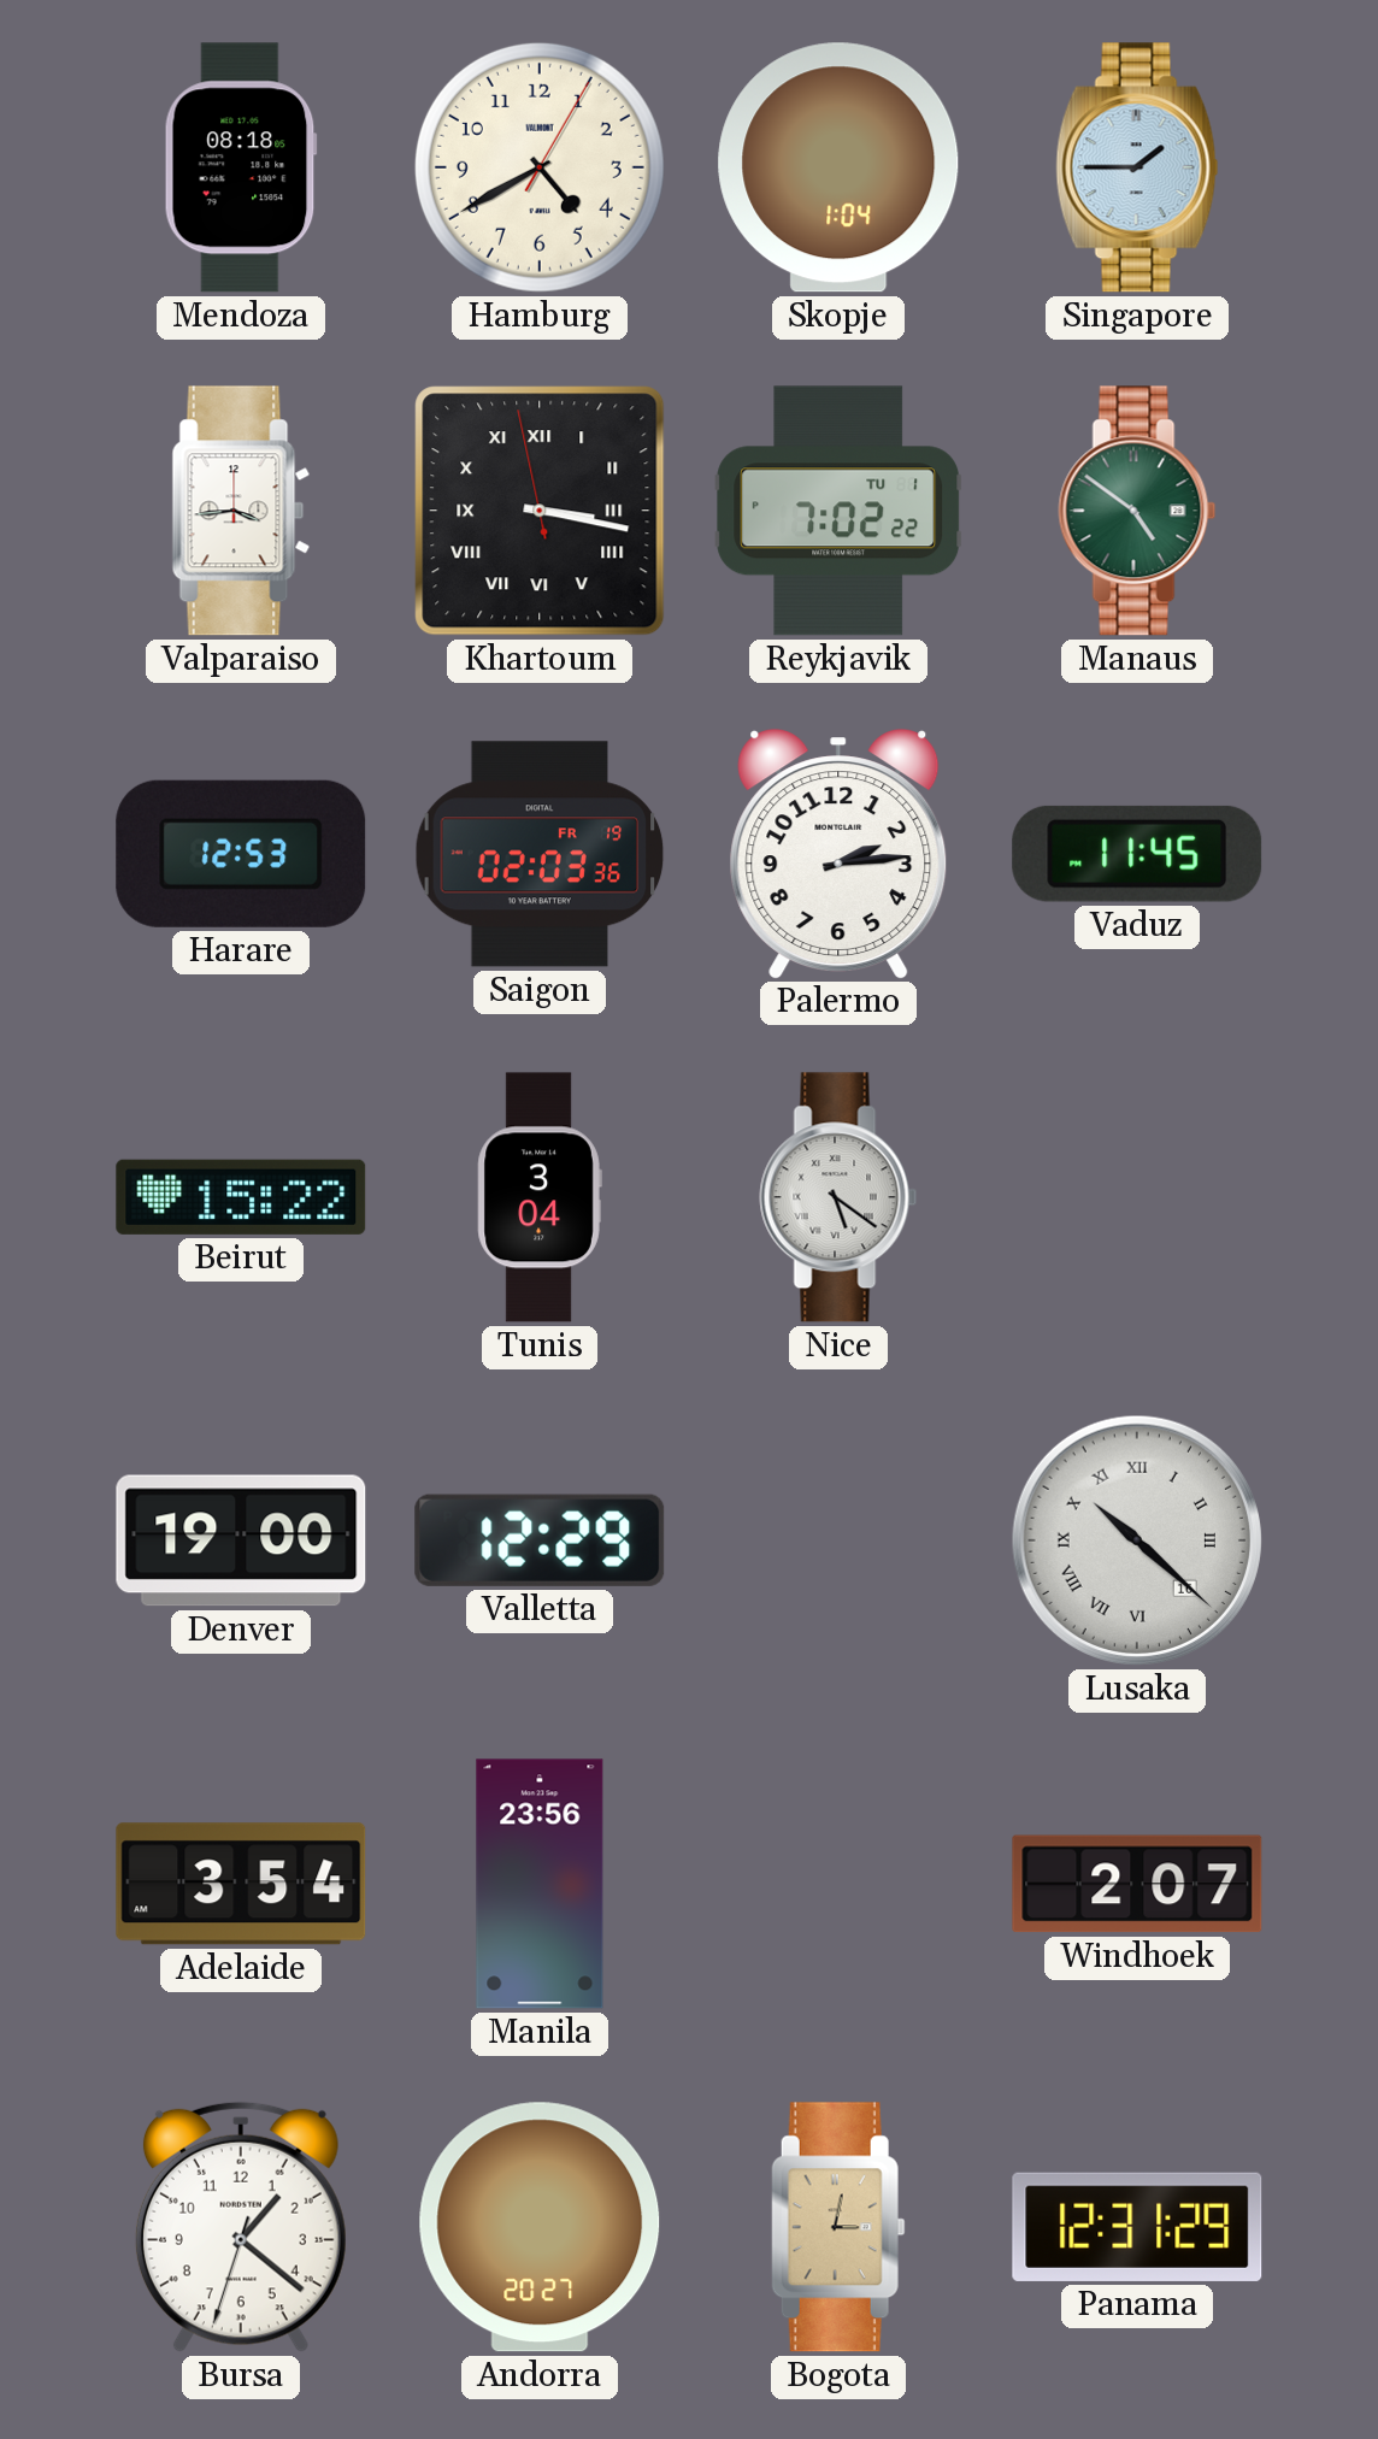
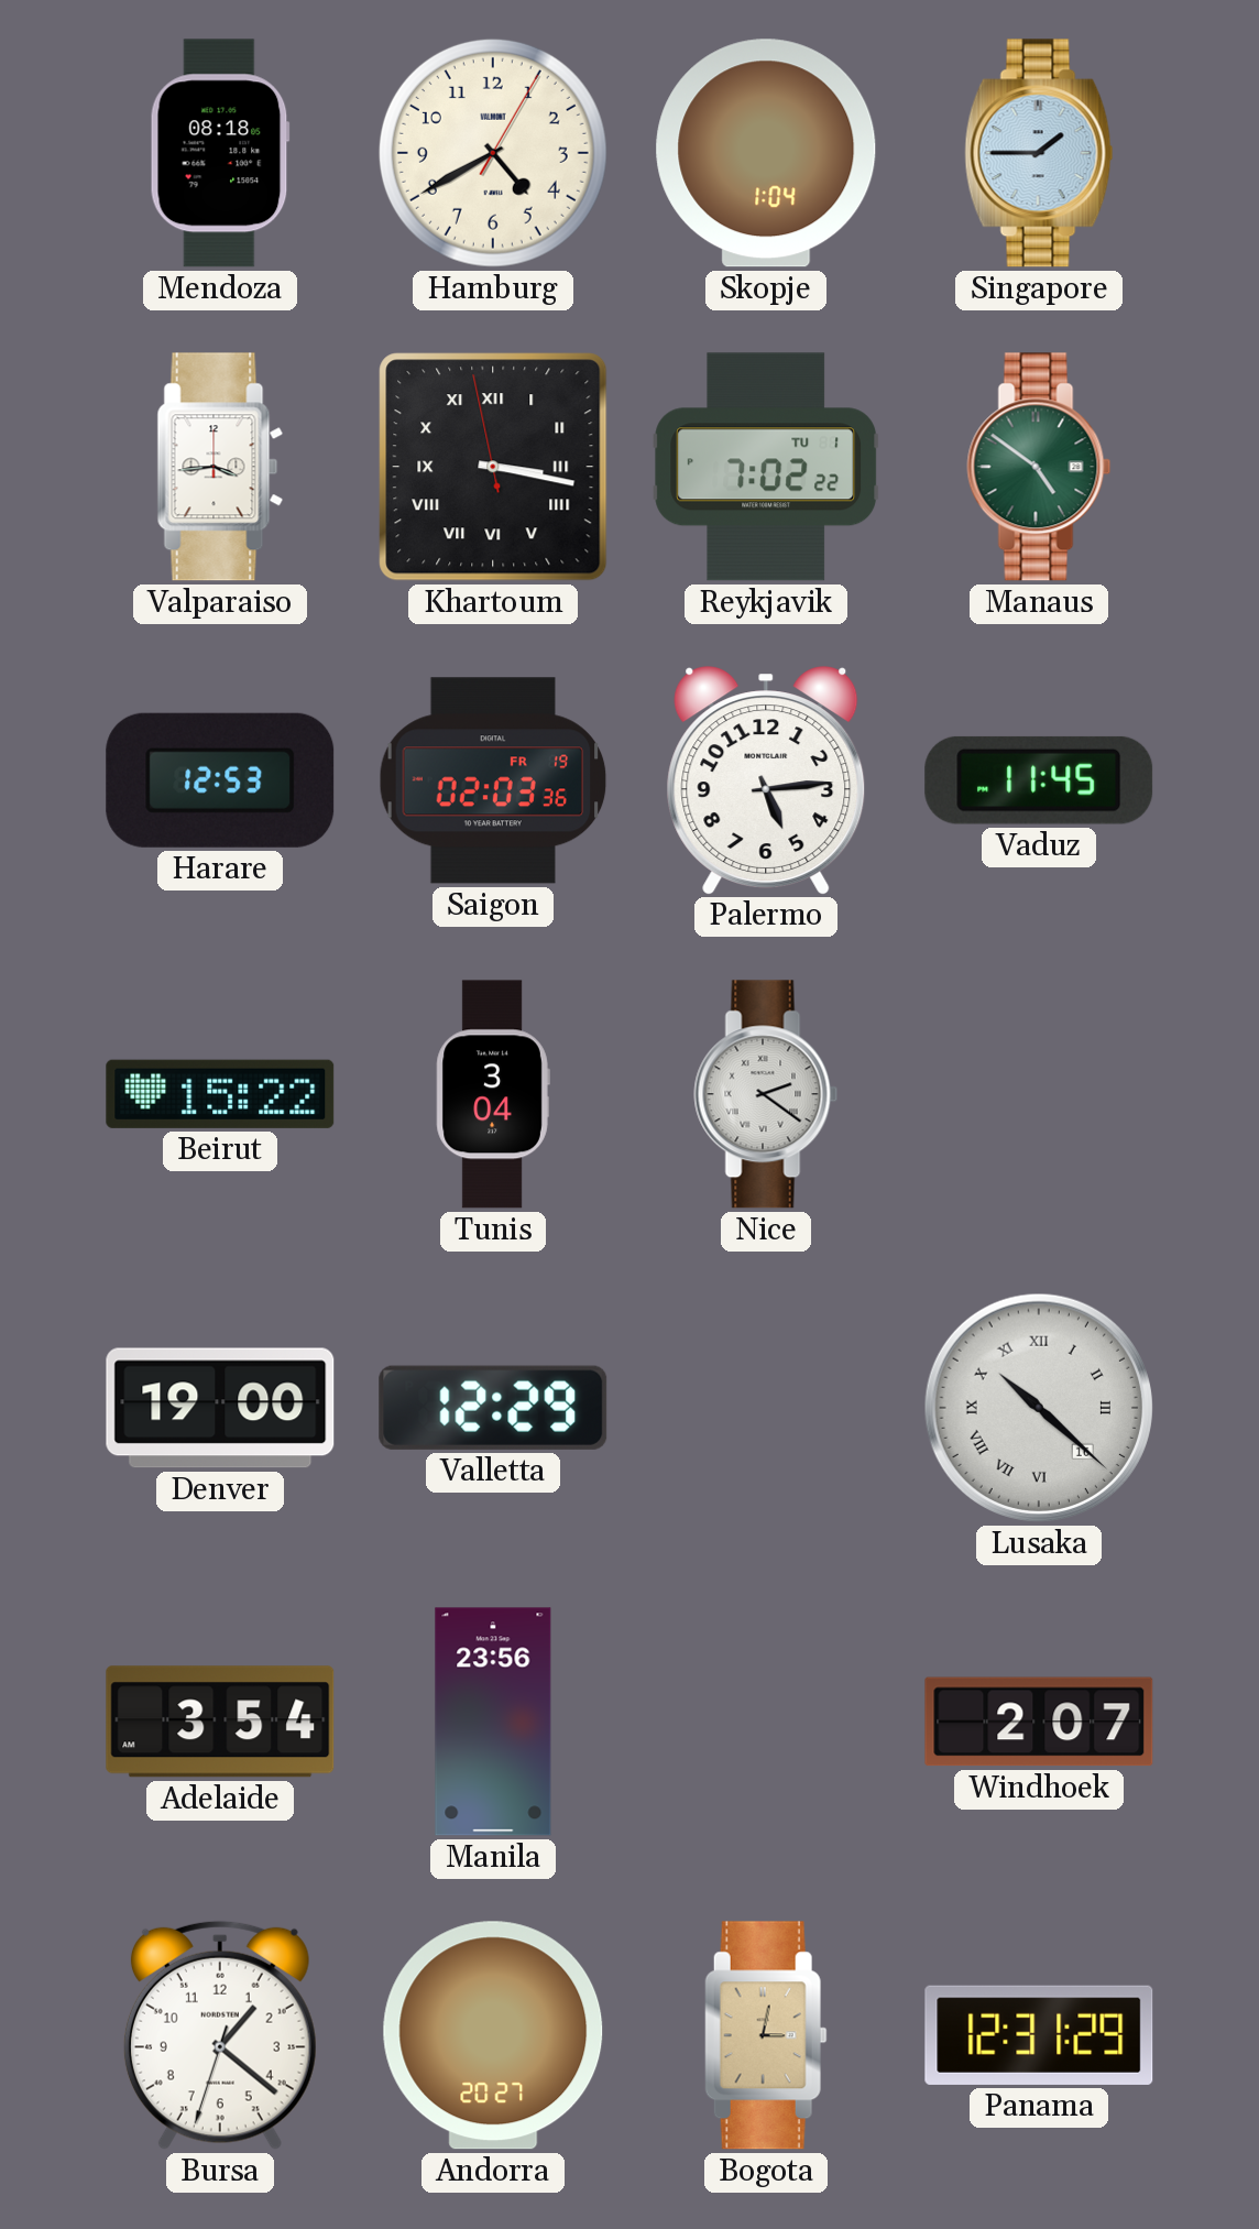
Palermo: 2:14 -> 5:14 (766, 780)
Nice: 5:21 -> 2:21 (766, 1094)
